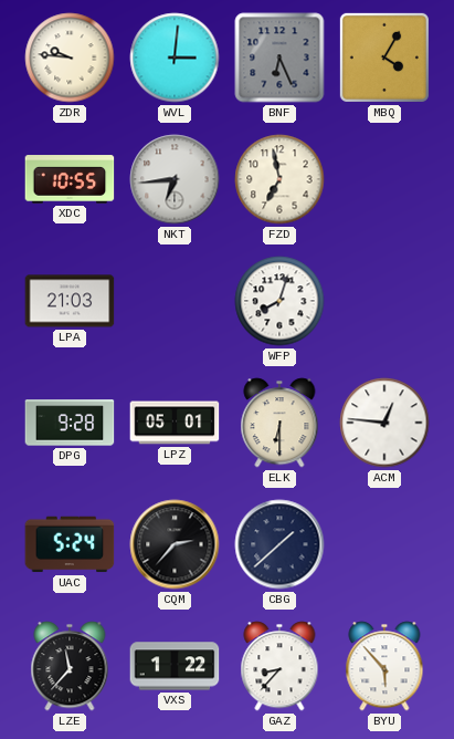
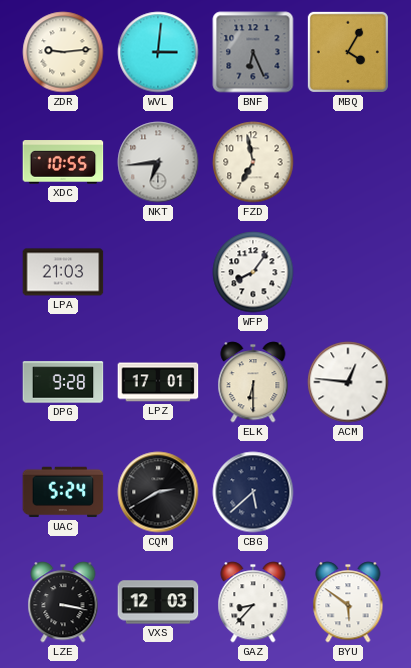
ZDR: 9:46 -> 9:14 (63, 52)
WFP: 8:03 -> 8:06 (253, 272)
LPZ: 05:01 -> 17:01 (158, 382)
CQM: 2:37 -> 2:40 (158, 492)
CBG: 1:38 -> 5:38 (253, 492)
LZE: 11:37 -> 3:17 (63, 602)
VXS: 1:22 -> 12:03 (158, 602)
BYU: 5:53 -> 5:51 (348, 602)
